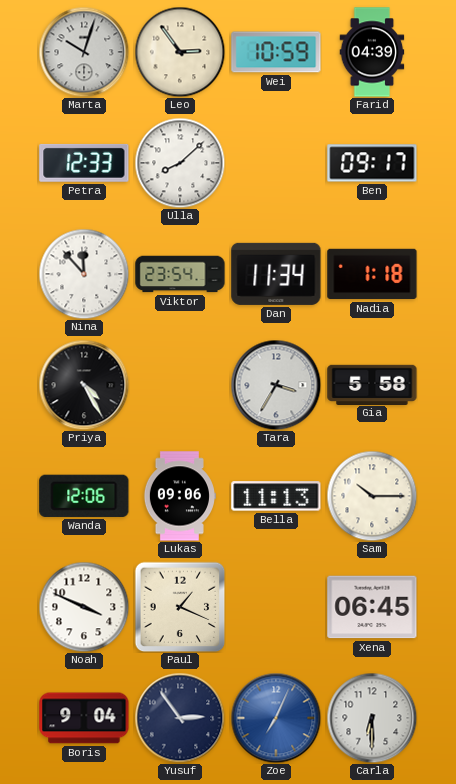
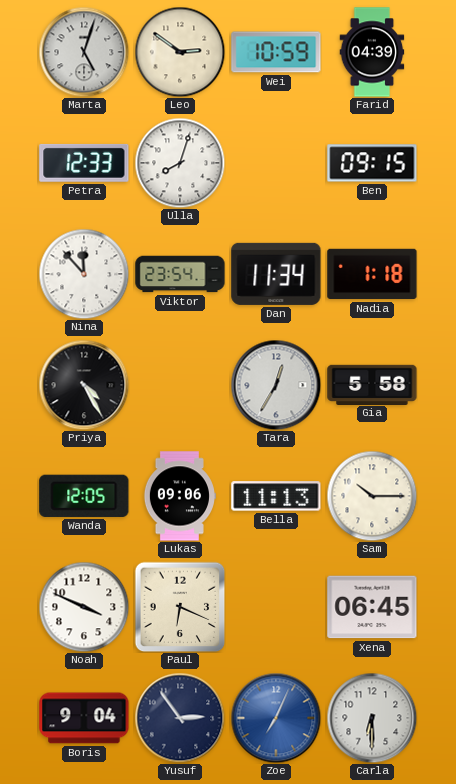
Marta: 10:03 -> 5:03 (84, 52)
Leo: 2:54 -> 2:51 (180, 52)
Ulla: 8:08 -> 8:03 (180, 163)
Ben: 09:17 -> 09:15 (372, 163)
Tara: 3:35 -> 12:35 (276, 385)
Wanda: 12:06 -> 12:05 (84, 496)
Paul: 1:19 -> 6:19 (180, 607)
